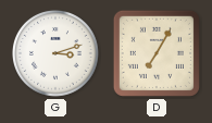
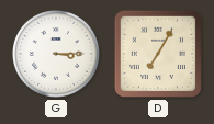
G: 3:12 -> 3:15 (57, 55)
